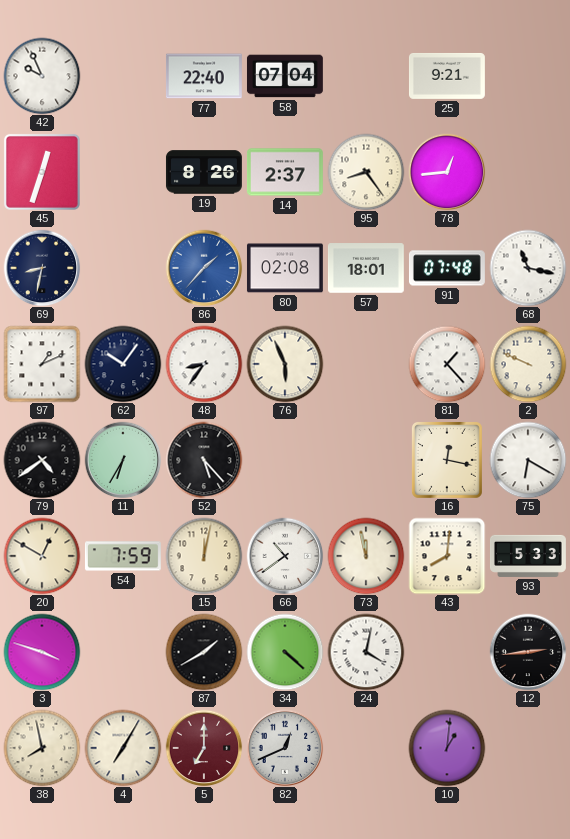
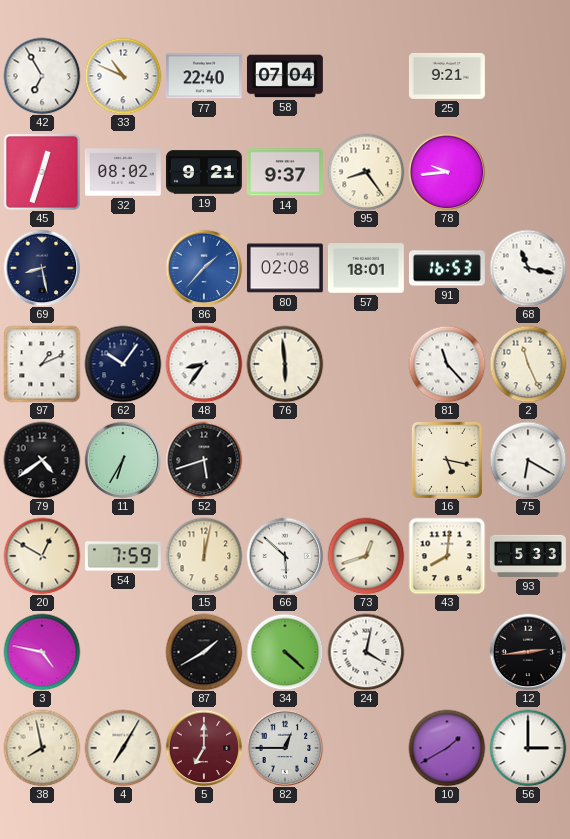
42: 9:56 -> 6:55 (42, 76)
33: none -> 10:49 (123, 76)
32: none -> 08:02 (123, 172)
19: 8:26 -> 9:21 (204, 172)
14: 2:37 -> 9:37 (285, 172)
78: 12:44 -> 9:44 (447, 172)
69: 8:32 -> 8:28 (42, 268)
91: 07:48 -> 16:53 (447, 268)
76: 5:56 -> 5:59 (285, 364)
81: 1:23 -> 11:23 (447, 364)
2: 9:49 -> 11:26 (528, 364)
52: 5:23 -> 5:42 (204, 460)
16: 12:17 -> 5:17 (447, 460)
66: 10:39 -> 5:52 (285, 556)
73: 11:58 -> 12:42 (366, 556)
3: 3:48 -> 4:47 (42, 652)
82: 12:41 -> 12:45 (285, 748)
10: 1:01 -> 1:40 (447, 748)
56: none -> 3:00 (528, 748)
